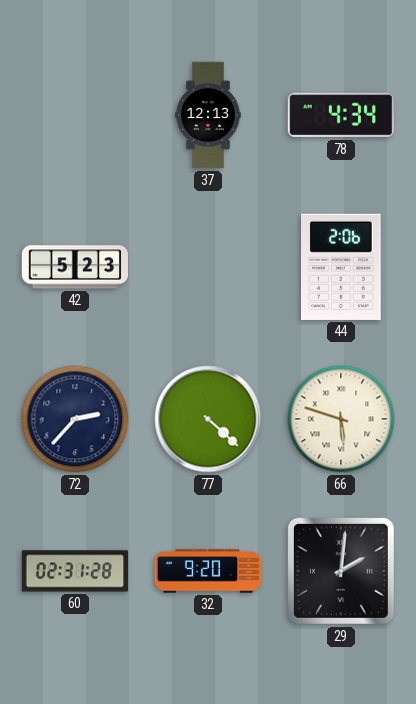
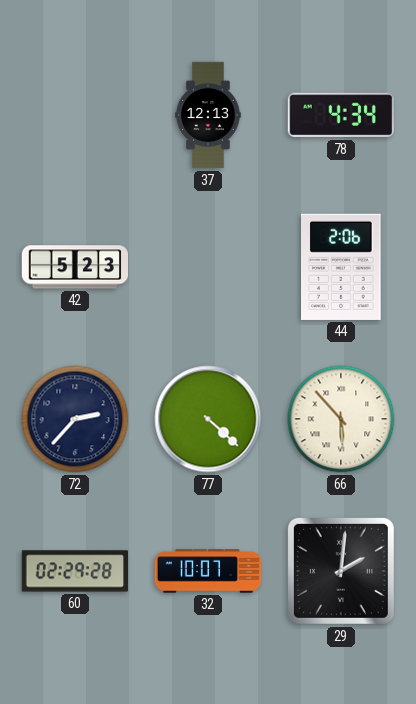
66: 5:48 -> 5:53 (341, 419)
60: 02:31 -> 02:29 (75, 571)
32: 9:20 -> 10:07 (208, 571)
